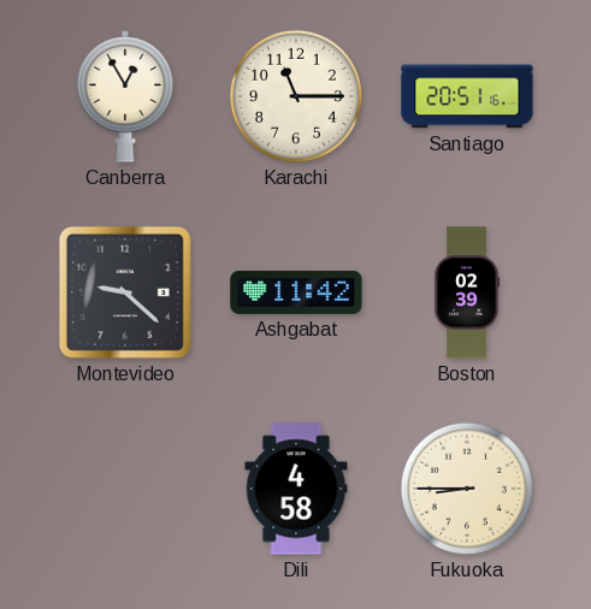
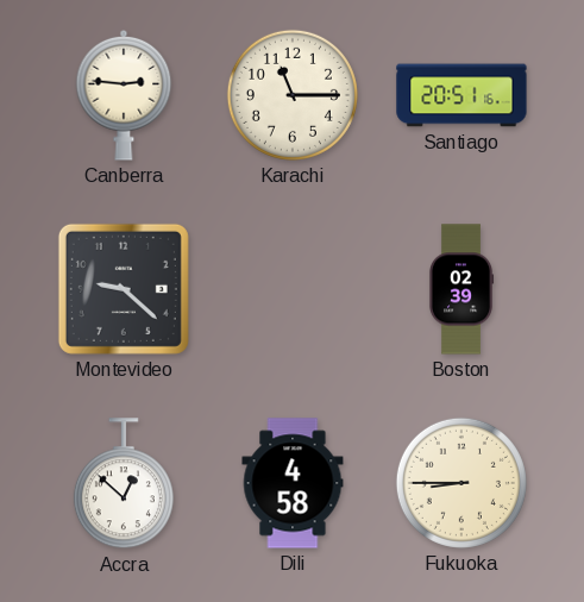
Canberra: 12:55 -> 2:46 (124, 95)
Ashgabat: 11:42 -> none (296, 292)
Accra: none -> 12:52 (124, 484)
